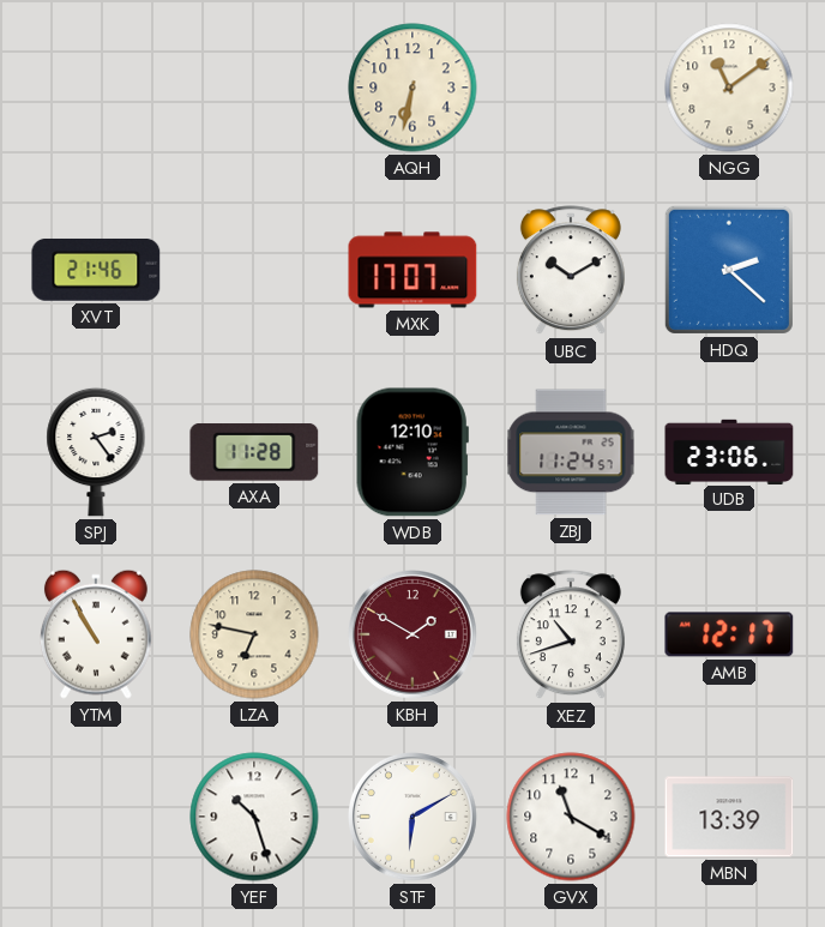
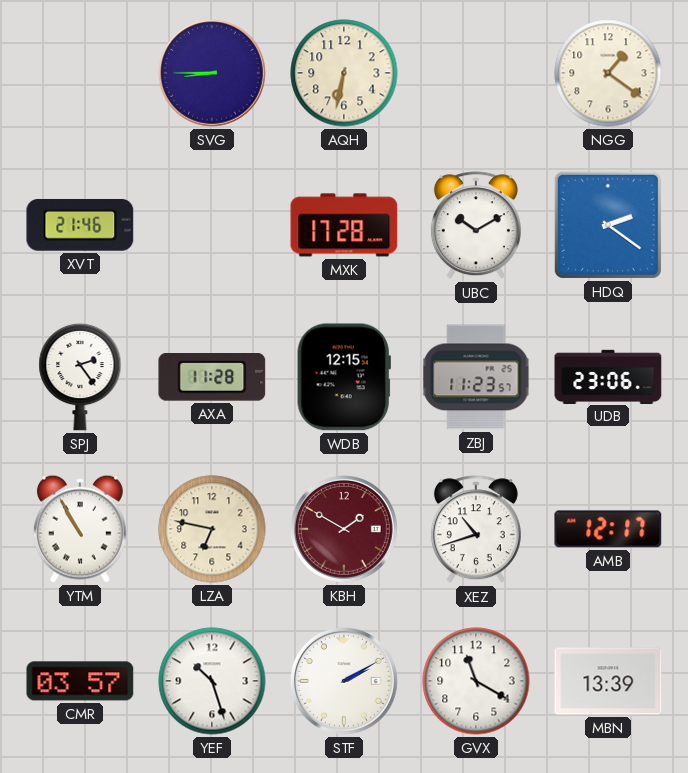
SVG: none -> 8:45 (213, 74)
NGG: 11:09 -> 1:21 (608, 73)
MXK: 17:07 -> 17:28 (344, 225)
HDQ: 2:22 -> 2:21 (608, 225)
WDB: 12:10 -> 12:15 (344, 377)
ZBJ: 11:24 -> 11:23 (476, 377)
CMR: none -> 03:57 (80, 681)
STF: 6:10 -> 2:10 (345, 682)
